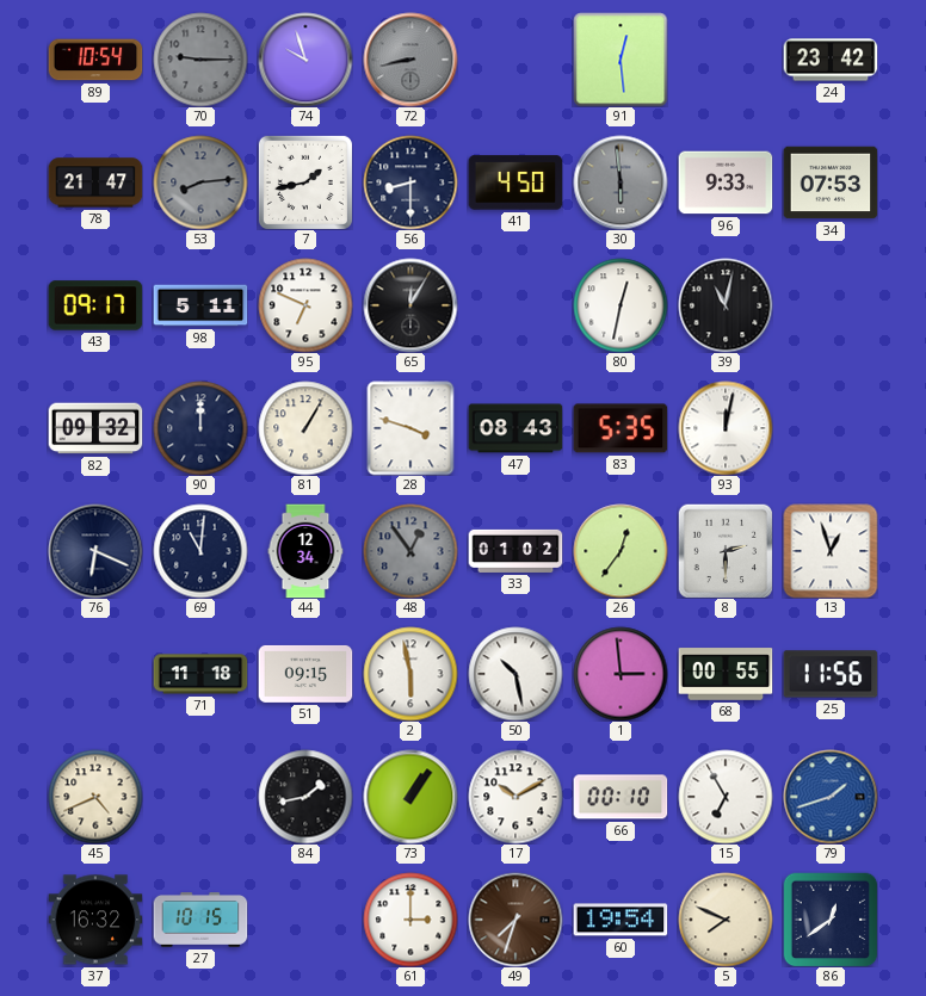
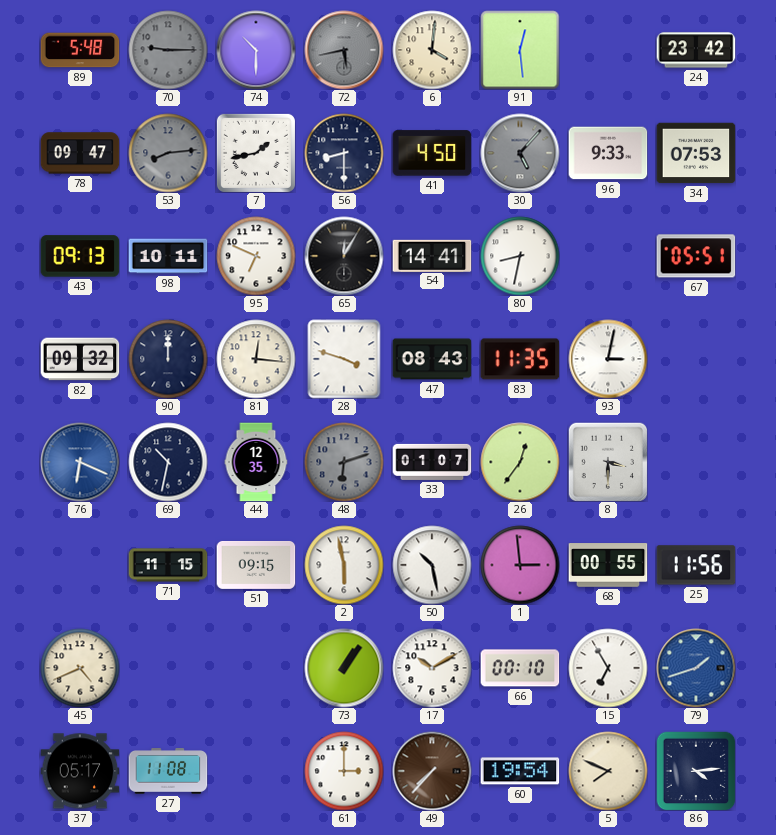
89: 10:54 -> 5:48 (80, 50)
74: 9:57 -> 10:30 (256, 50)
72: 8:43 -> 5:43 (344, 50)
6: none -> 4:01 (432, 50)
78: 21:47 -> 09:47 (80, 153)
30: 5:59 -> 5:07 (520, 153)
43: 09:17 -> 09:13 (80, 256)
98: 5:11 -> 10:11 (168, 256)
54: none -> 14:41 (432, 255)
80: 12:32 -> 8:32 (520, 256)
39: 11:02 -> none (726, 305)
67: none -> 05:51 (696, 256)
81: 1:05 -> 12:16 (256, 359)
83: 5:35 -> 11:35 (520, 359)
93: 12:02 -> 3:02 (608, 359)
76 dial: navy -> blue (80, 462)
69: 11:01 -> 10:32 (168, 462)
44: 12:34 -> 12:35 (256, 462)
48: 12:54 -> 6:12 (344, 462)
33: 01:02 -> 01:07 (432, 462)
8: 2:30 -> 3:30 (608, 462)
13: 12:57 -> none (831, 551)
71: 11:18 -> 11:15 (168, 565)
84: 1:43 -> none (305, 797)
37: 16:32 -> 05:17 (80, 771)
27: 10:15 -> 11:08 (168, 771)
49: 7:33 -> 7:37 (432, 771)
86: 12:39 -> 4:14 (696, 771)
